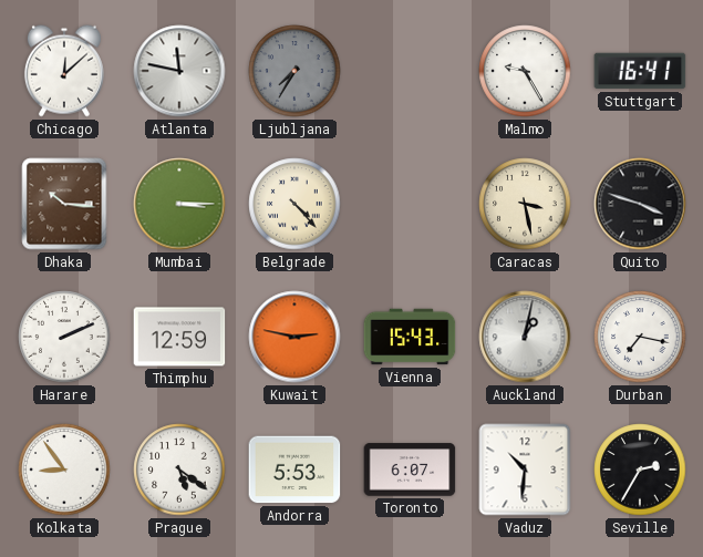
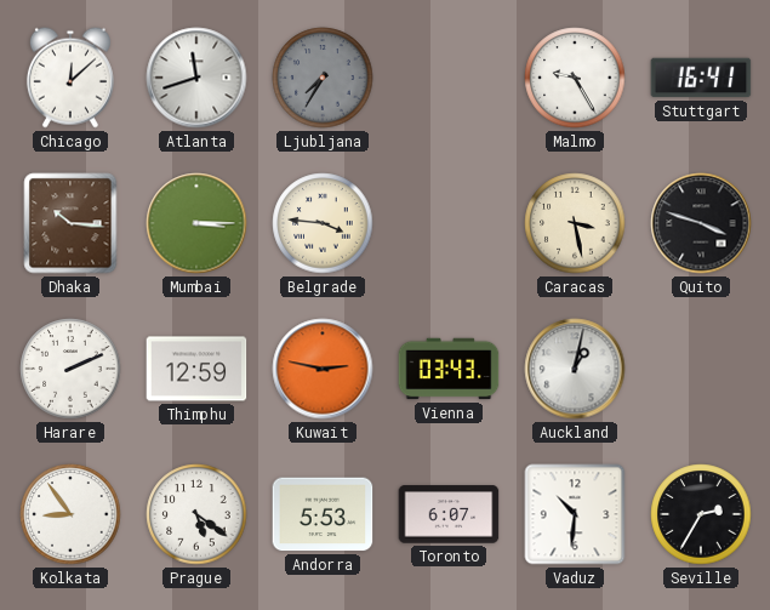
Atlanta: 11:47 -> 11:42 (196, 78)
Belgrade: 4:23 -> 3:46 (323, 223)
Vienna: 15:43 -> 03:43 (449, 369)
Durban: 7:17 -> none (640, 337)
